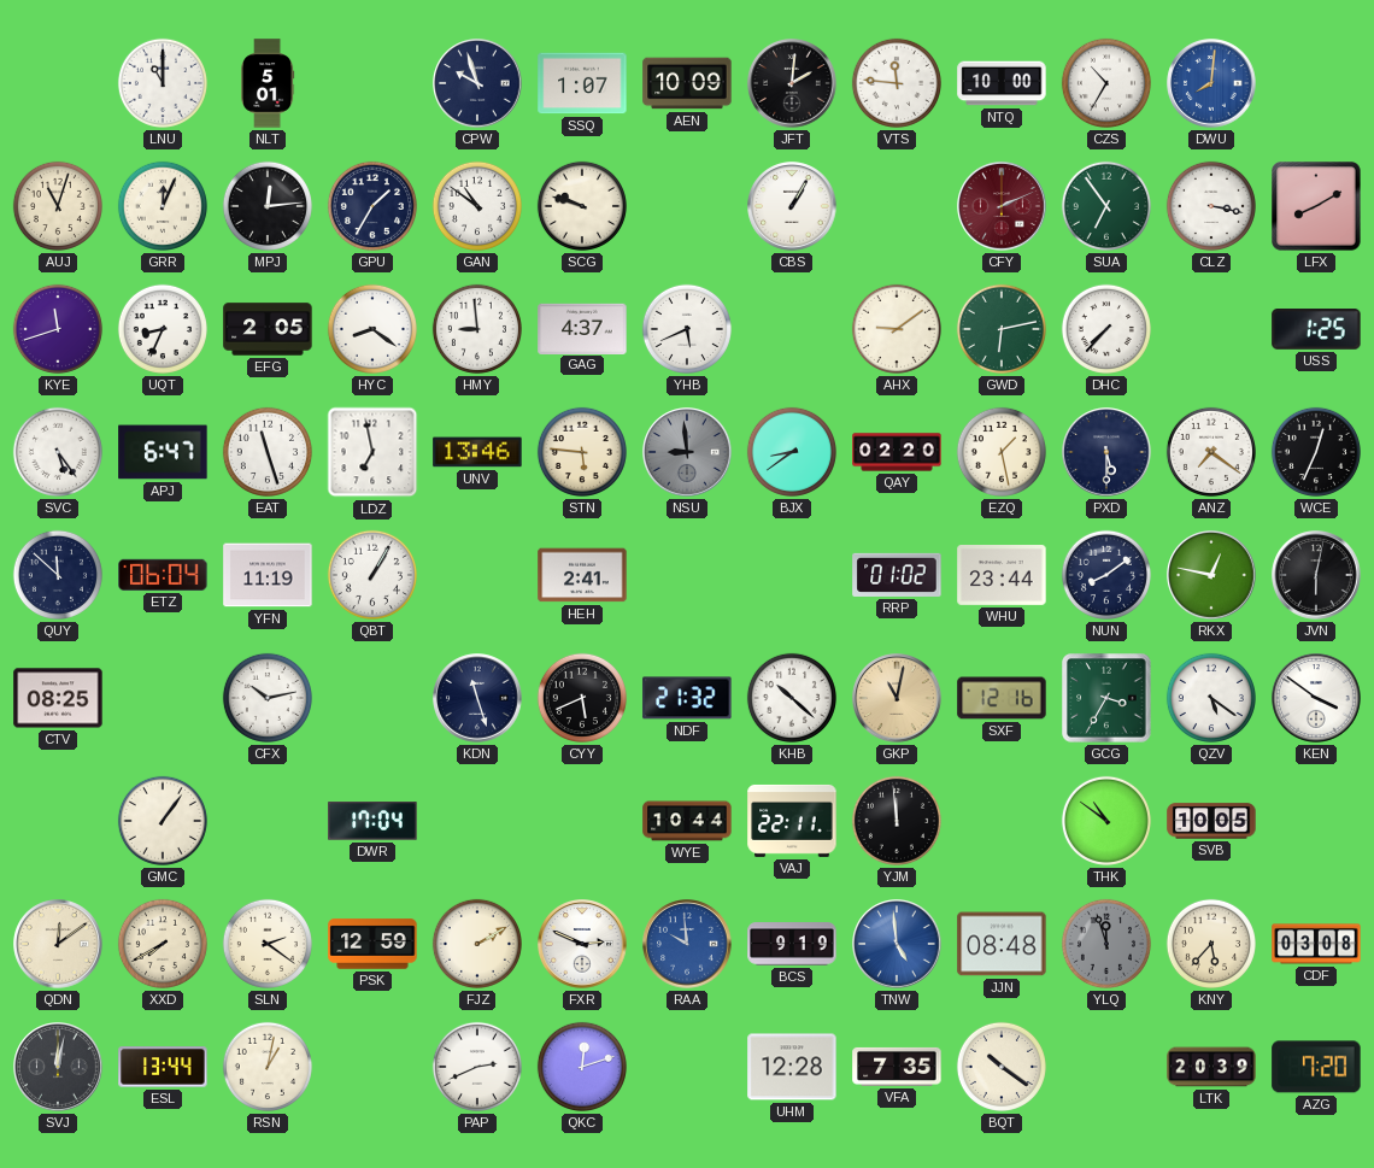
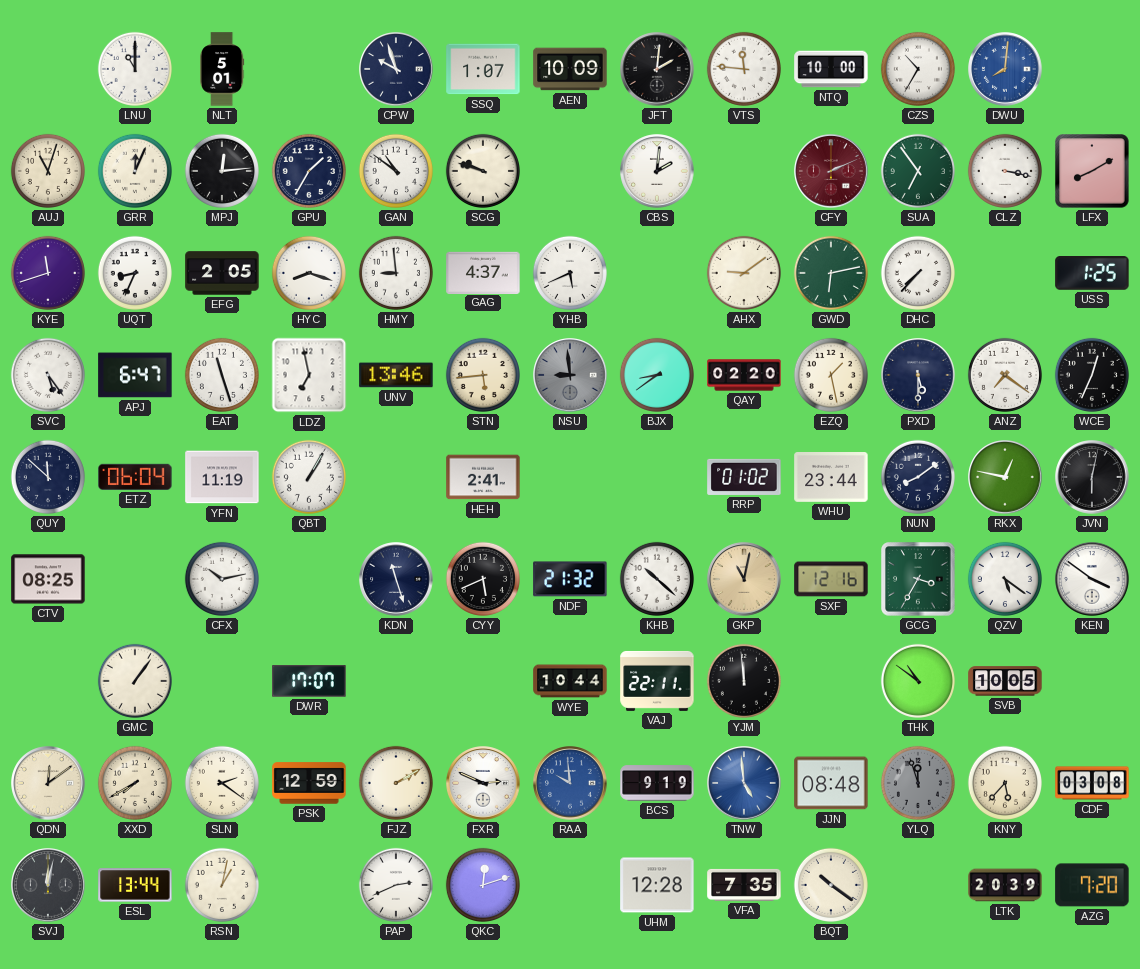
CBS: 1:05 -> 2:01 (657, 171)
HYC: 8:21 -> 8:18 (309, 273)
STN: 5:46 -> 5:44 (483, 375)
DWR: 17:04 -> 17:07 (309, 681)
